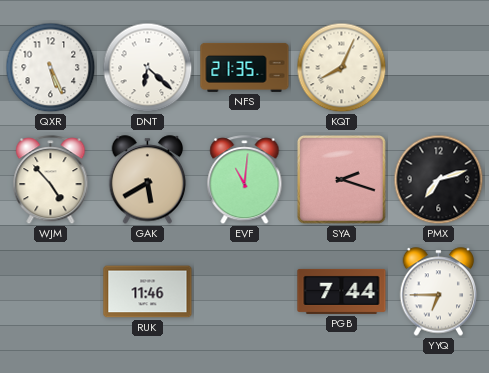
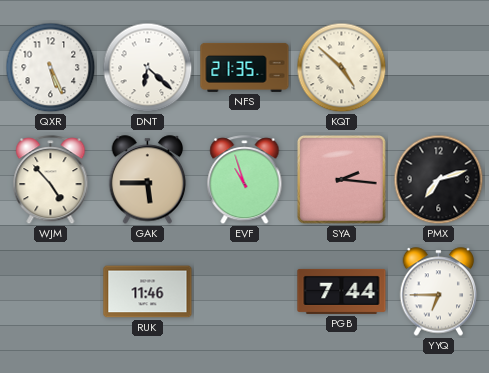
KQT: 8:04 -> 4:52 (342, 68)
GAK: 5:40 -> 5:45 (148, 180)
EVF: 11:01 -> 10:57 (245, 180)
SYA: 2:18 -> 2:16 (341, 179)
